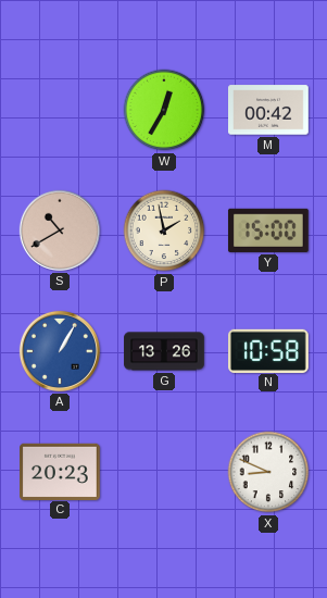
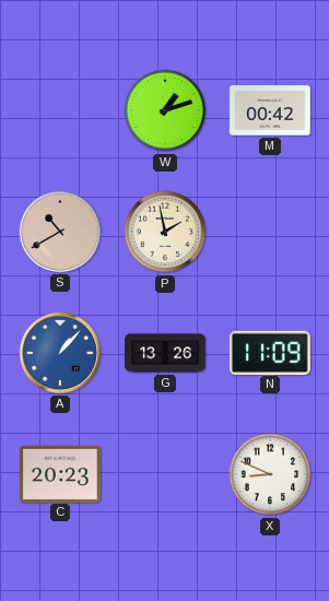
W: 12:35 -> 1:12 (165, 110)
Y: 15:00 -> none (268, 231)
A: 1:05 -> 1:07 (60, 353)
N: 10:58 -> 11:09 (271, 352)
